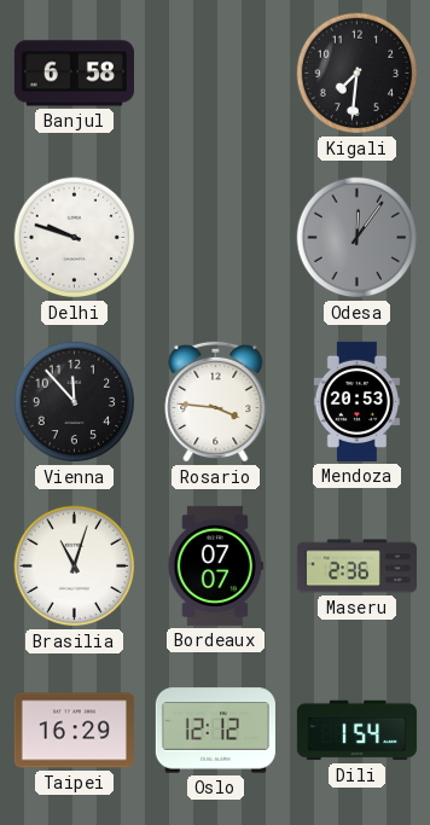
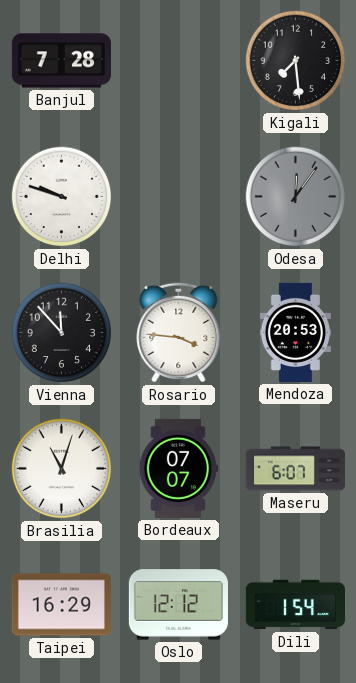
Banjul: 6:58 -> 7:28 (61, 61)
Kigali: 7:31 -> 7:29 (296, 61)
Maseru: 2:36 -> 6:07 (295, 469)
